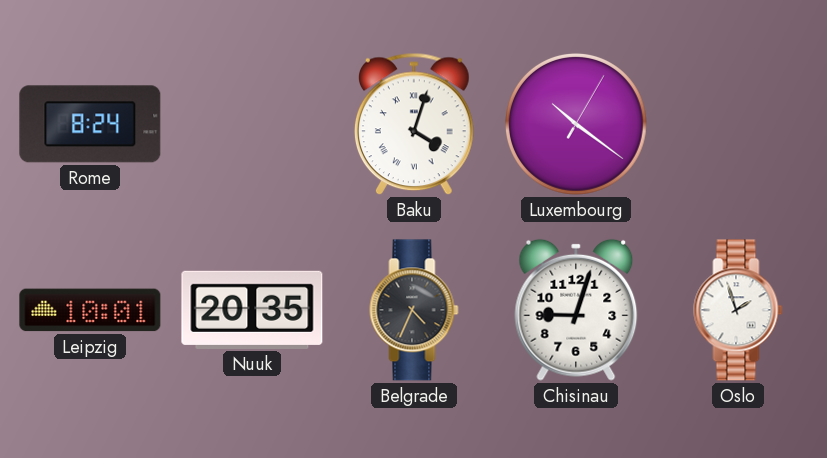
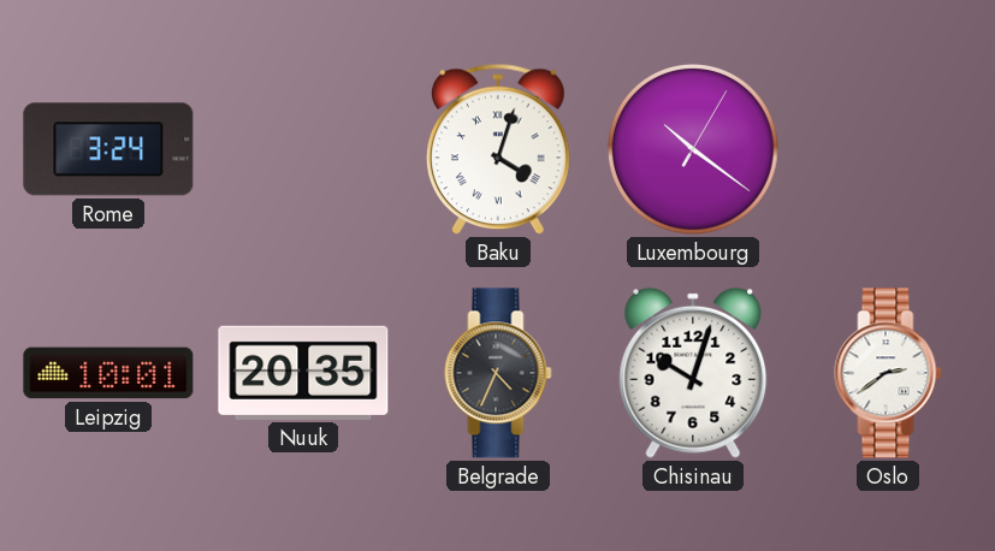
Rome: 8:24 -> 3:24 (108, 149)
Chisinau: 9:03 -> 10:03 (693, 373)
Oslo: 1:57 -> 2:39 (888, 373)
